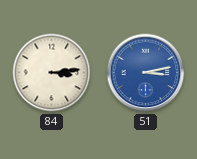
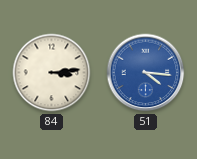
51: 3:13 -> 4:16 (146, 73)
